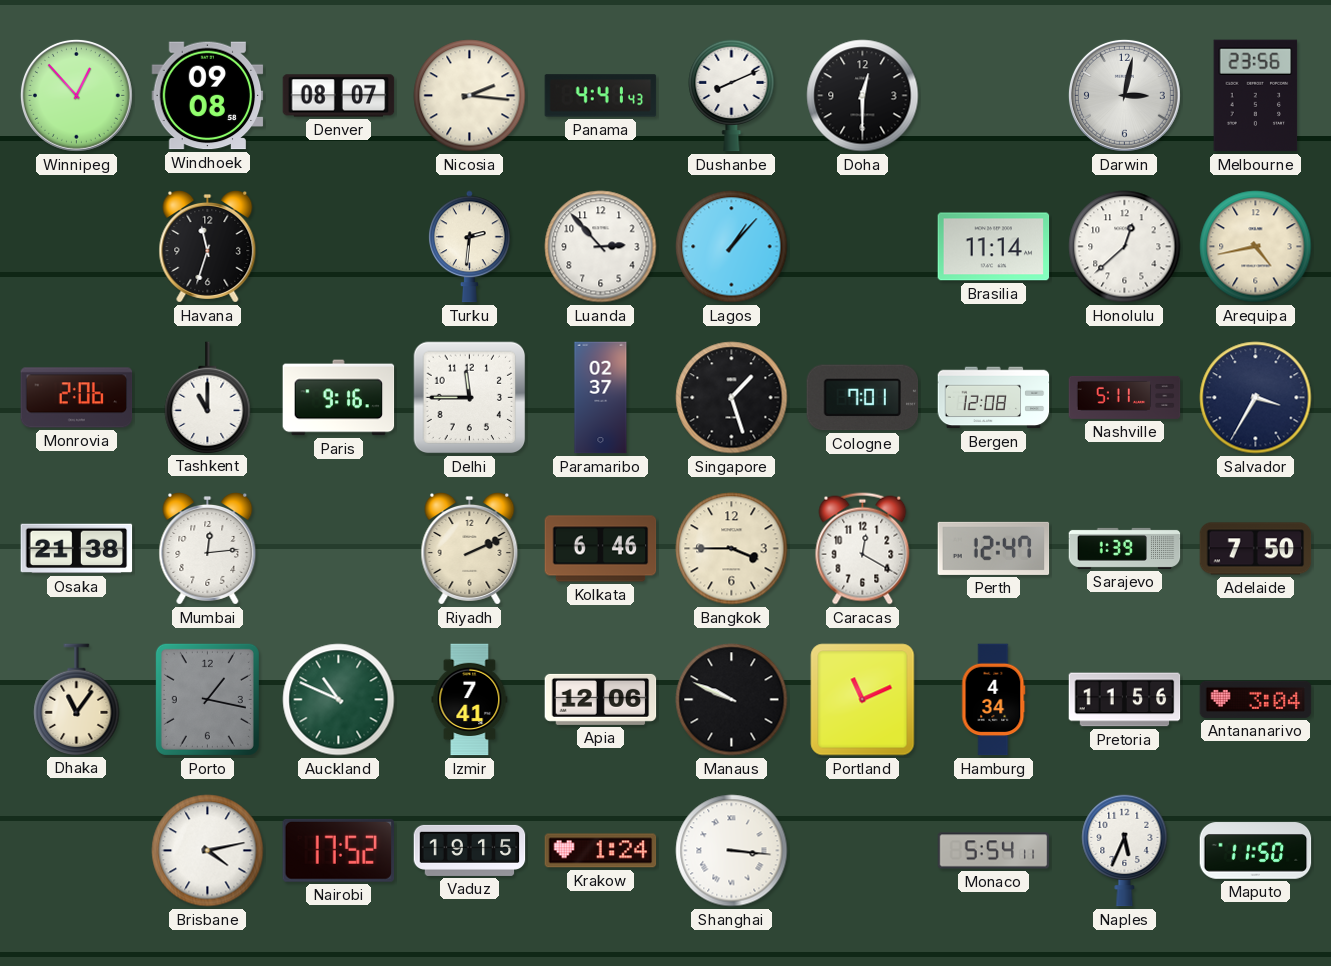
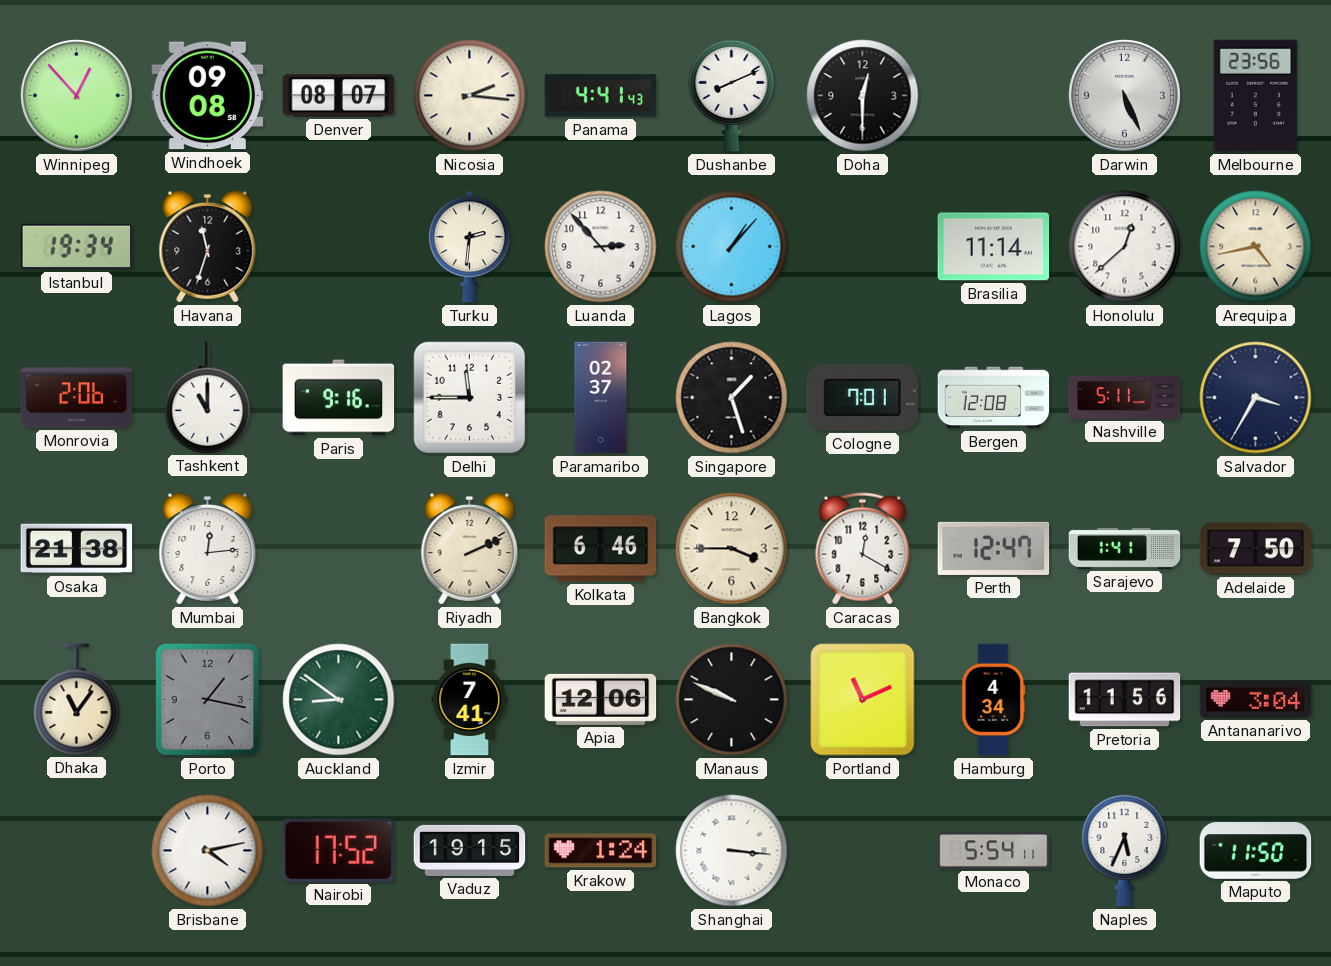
Darwin: 3:02 -> 5:26 (1124, 95)
Istanbul: none -> 19:34 (77, 247)
Sarajevo: 1:39 -> 1:41 (1125, 548)
Auckland: 10:49 -> 8:51 (339, 700)
